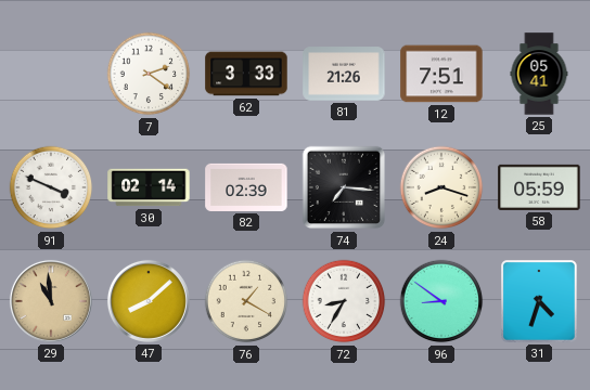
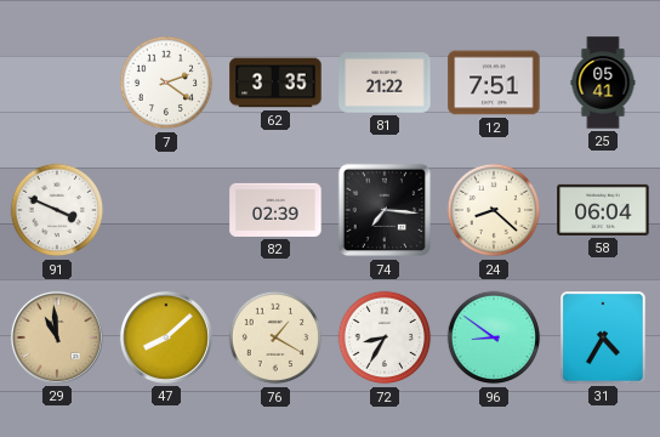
62: 3:33 -> 3:35 (275, 83)
81: 21:26 -> 21:22 (385, 84)
30: 02:14 -> none (149, 187)
24: 8:18 -> 8:22 (494, 210)
58: 05:59 -> 06:04 (603, 210)
31: 4:33 -> 4:35 (604, 339)
